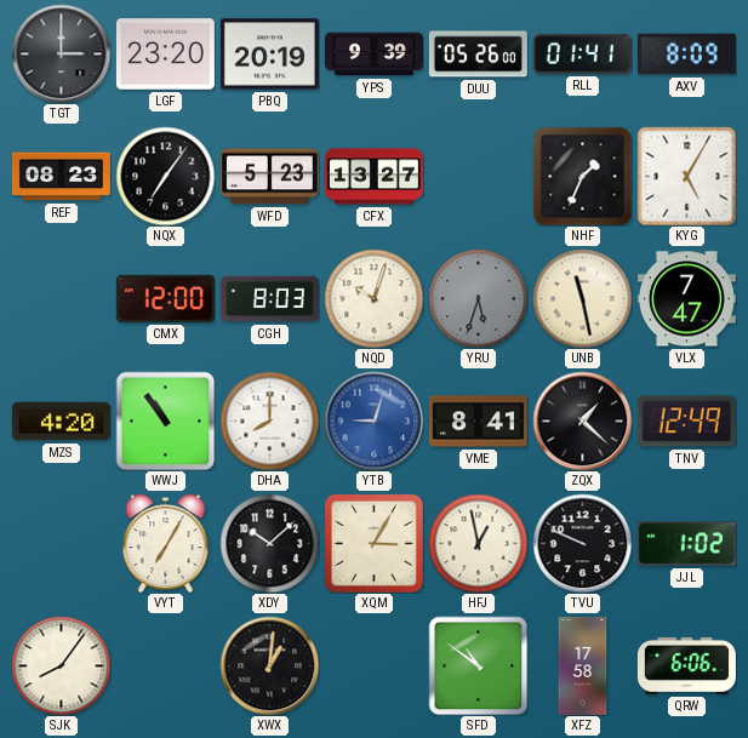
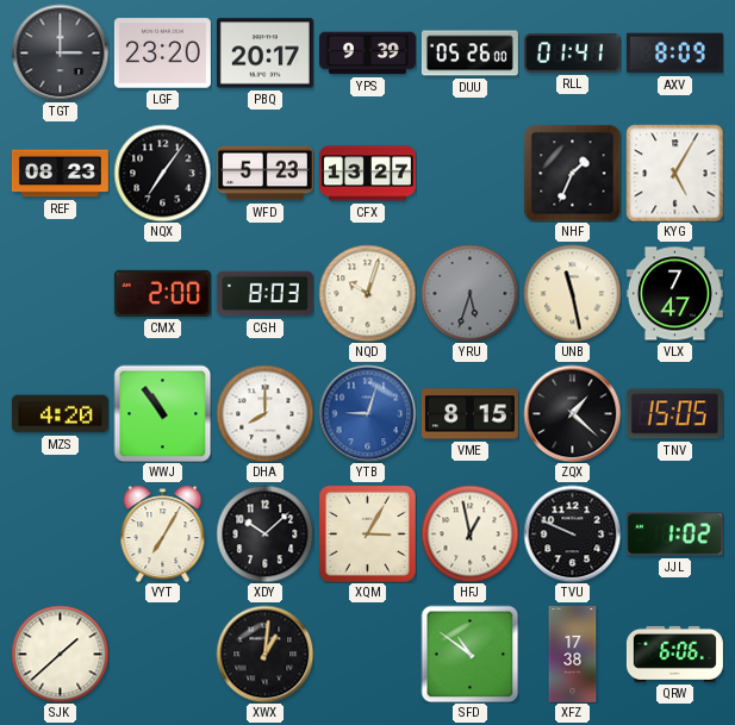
PBQ: 20:19 -> 20:17 (264, 54)
CMX: 12:00 -> 2:00 (162, 293)
VME: 8:41 -> 8:15 (469, 414)
TNV: 12:49 -> 15:05 (674, 414)
SJK: 8:06 -> 1:38 (60, 654)
XFZ: 17:58 -> 17:38 (573, 654)
